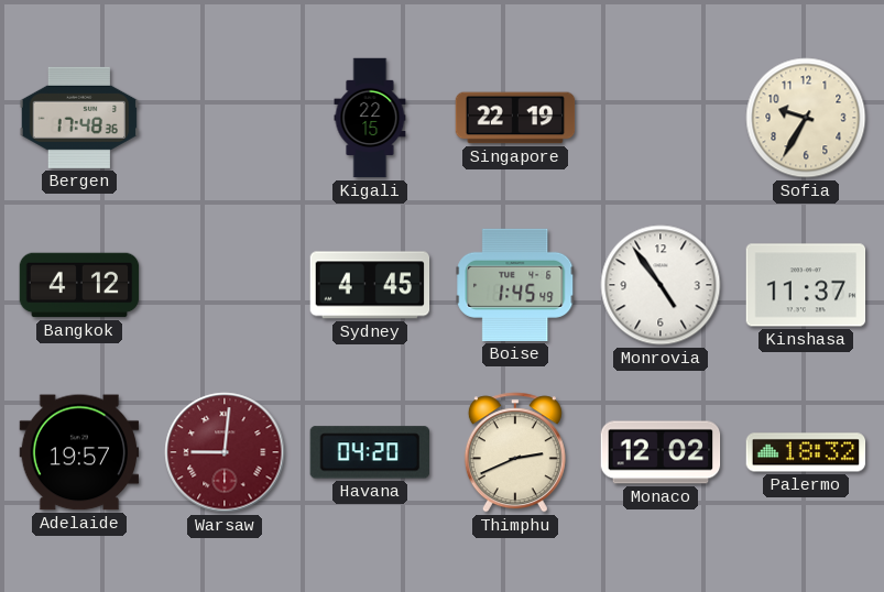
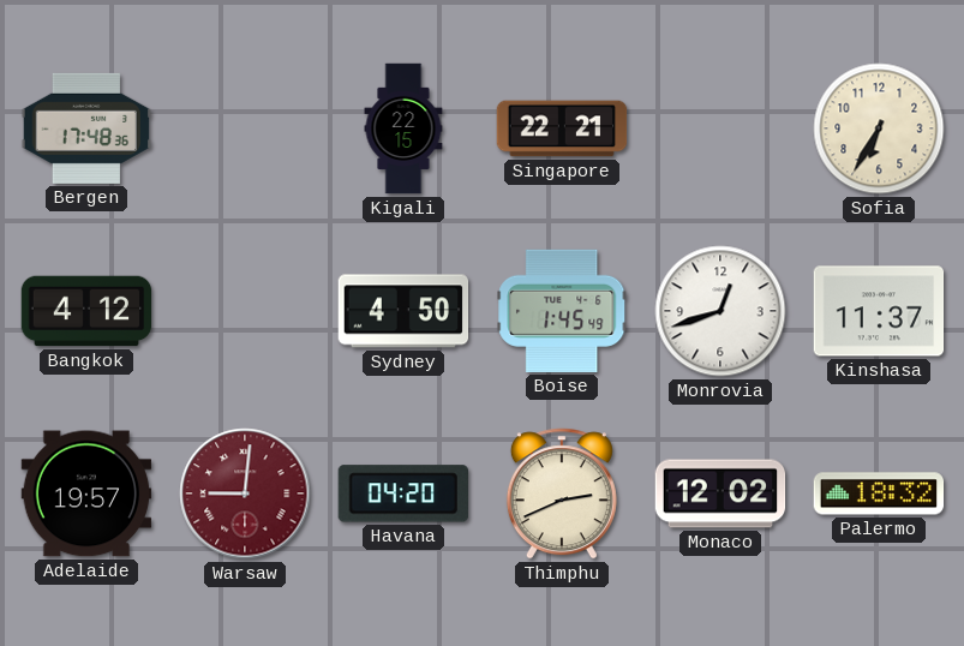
Singapore: 22:19 -> 22:21 (562, 128)
Sofia: 9:35 -> 6:35 (879, 128)
Sydney: 4:45 -> 4:50 (403, 311)
Monrovia: 4:54 -> 12:42 (720, 311)
